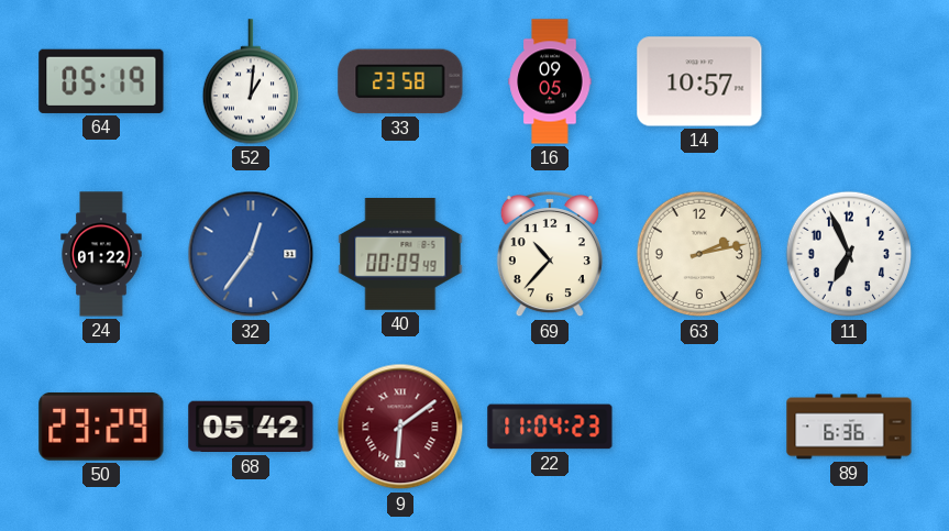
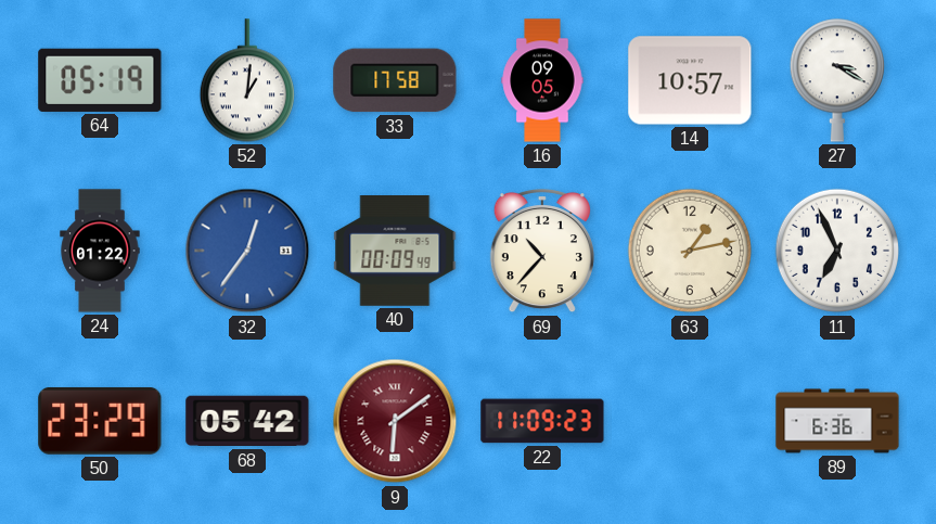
33: 23:58 -> 17:58 (395, 80)
27: none -> 3:20 (836, 80)
63: 2:13 -> 1:13 (690, 251)
22: 11:04 -> 11:09 (542, 421)
